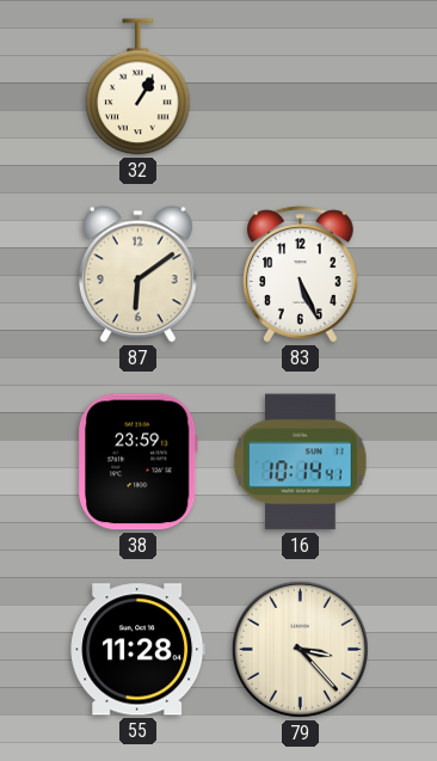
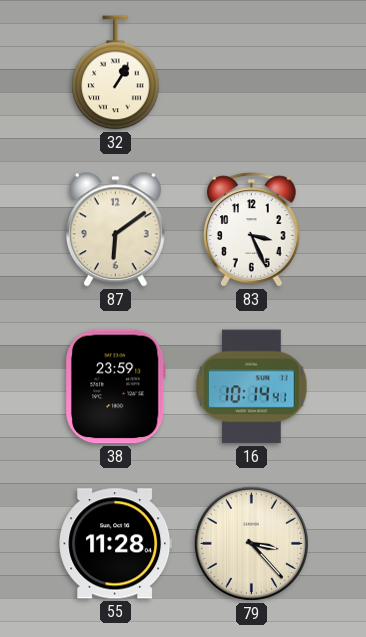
83: 5:26 -> 3:26 (252, 230)
